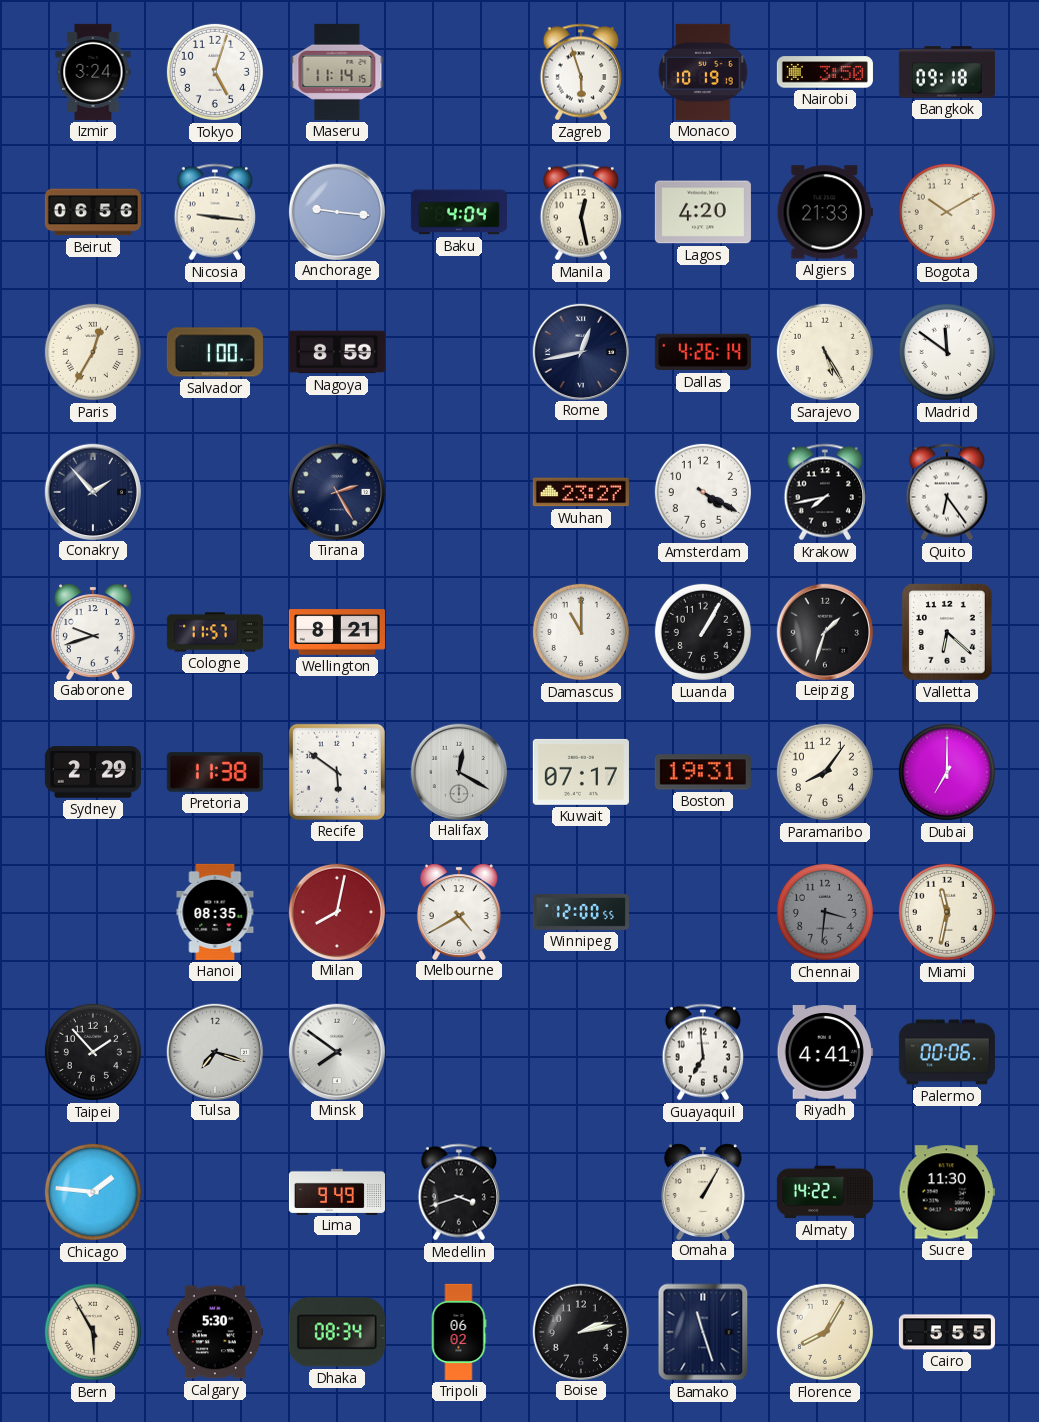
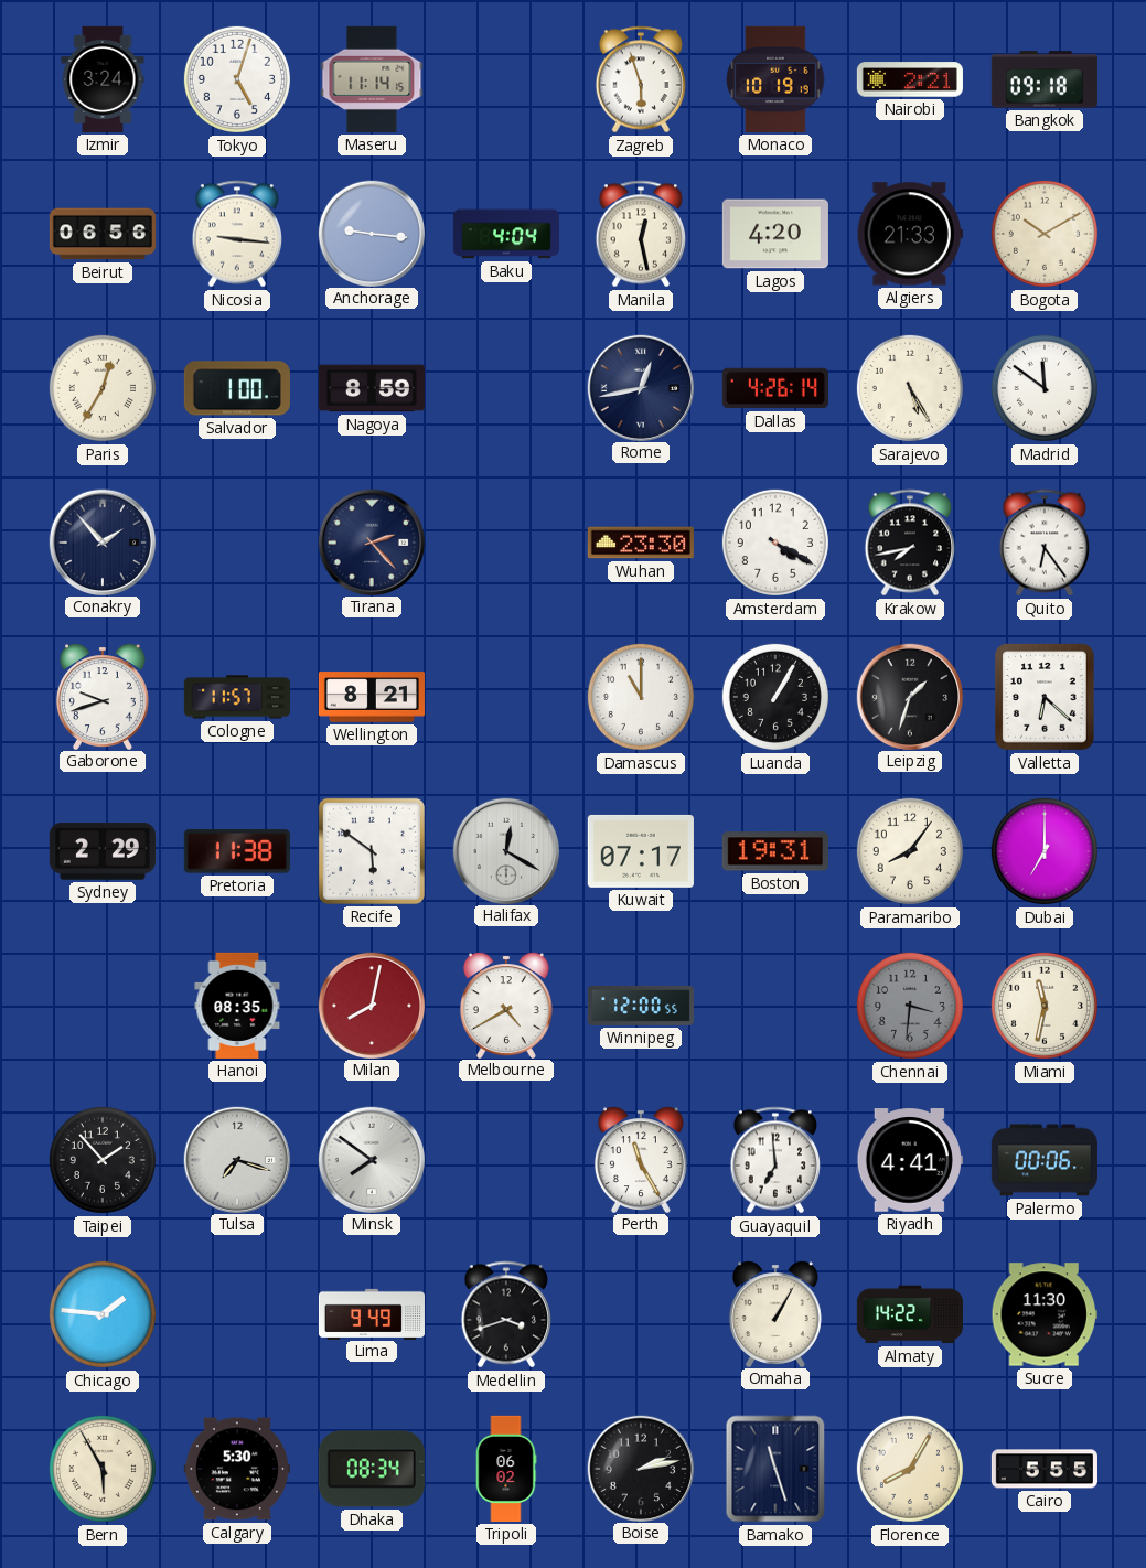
Nairobi: 3:50 -> 2:21 (910, 79)
Tirana: 2:25 -> 2:23 (371, 541)
Wuhan: 23:27 -> 23:30 (641, 543)
Perth: none -> 11:25 (641, 1159)
